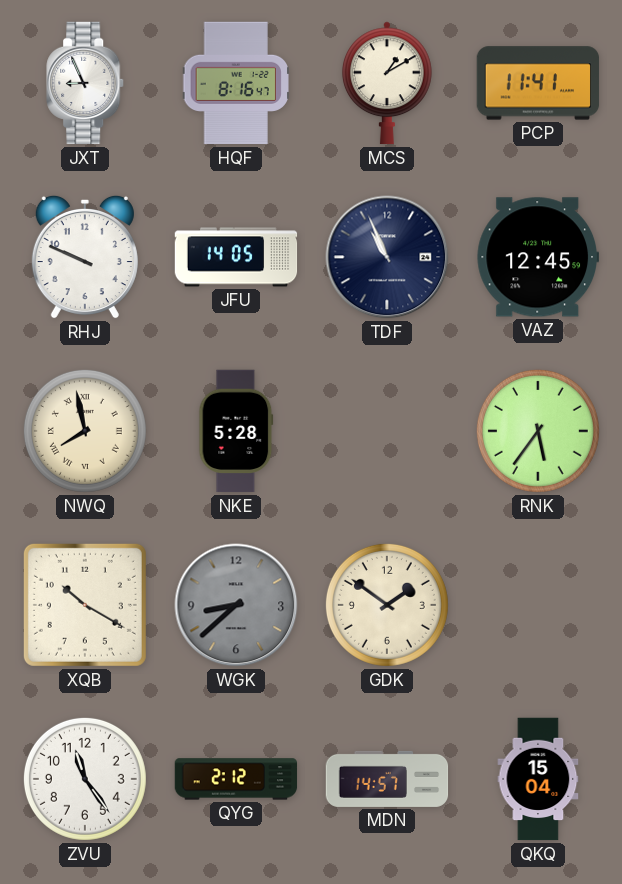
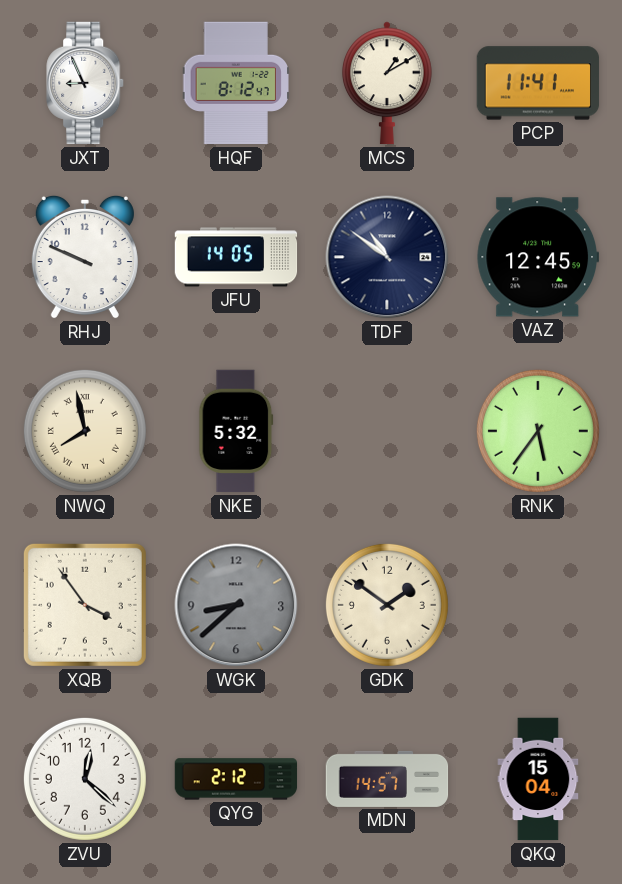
HQF: 8:16 -> 8:12 (236, 83)
TDF: 10:56 -> 10:51 (387, 257)
NKE: 5:28 -> 5:32 (236, 431)
XQB: 10:20 -> 3:54 (85, 605)
ZVU: 11:24 -> 12:22 (85, 779)
